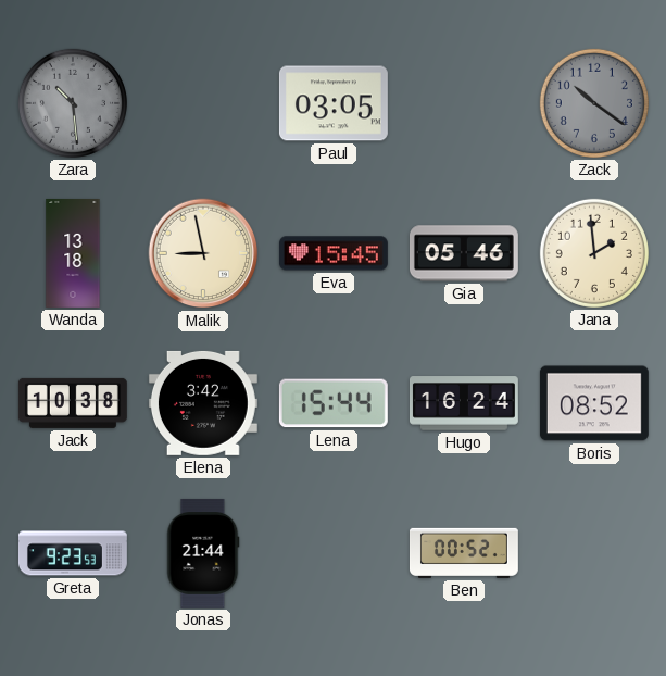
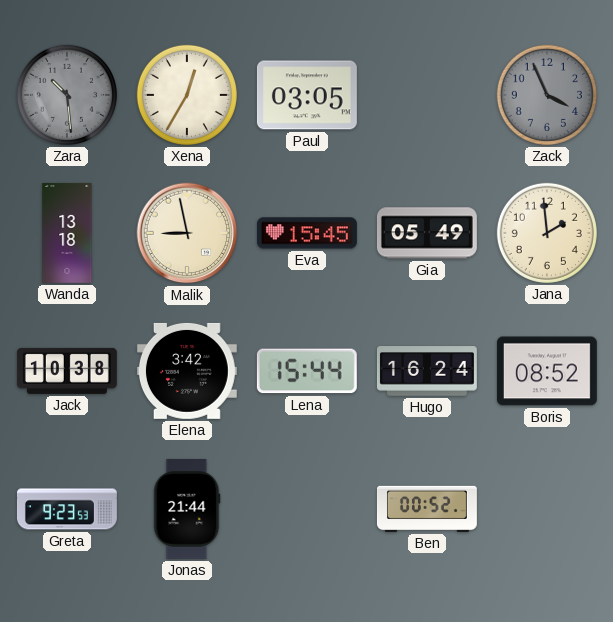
Xena: none -> 12:35 (187, 95)
Zack: 10:21 -> 3:56 (547, 95)
Gia: 05:46 -> 05:49 (427, 233)
